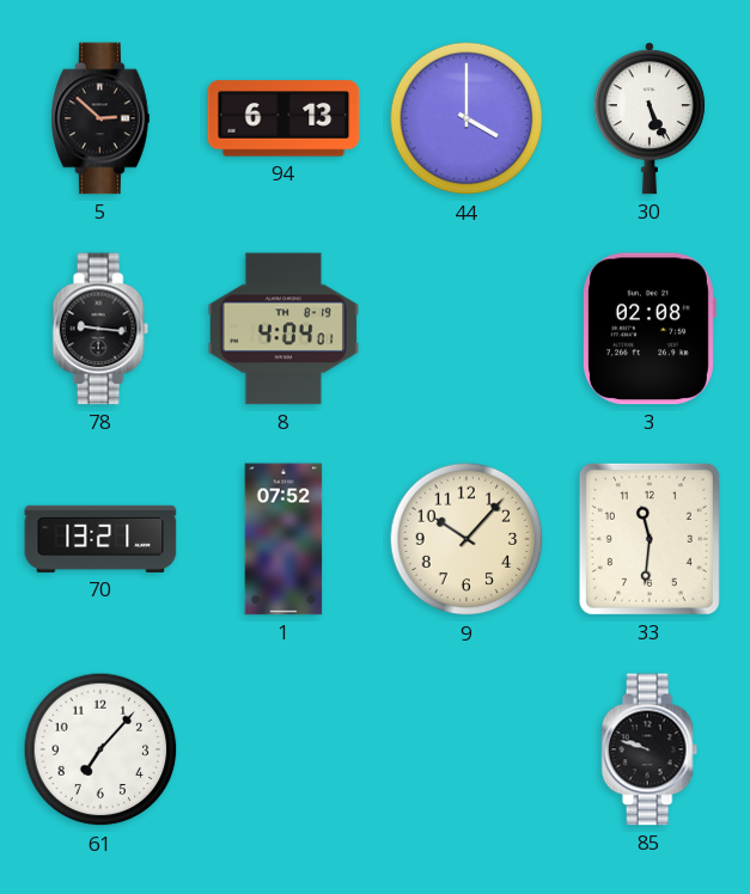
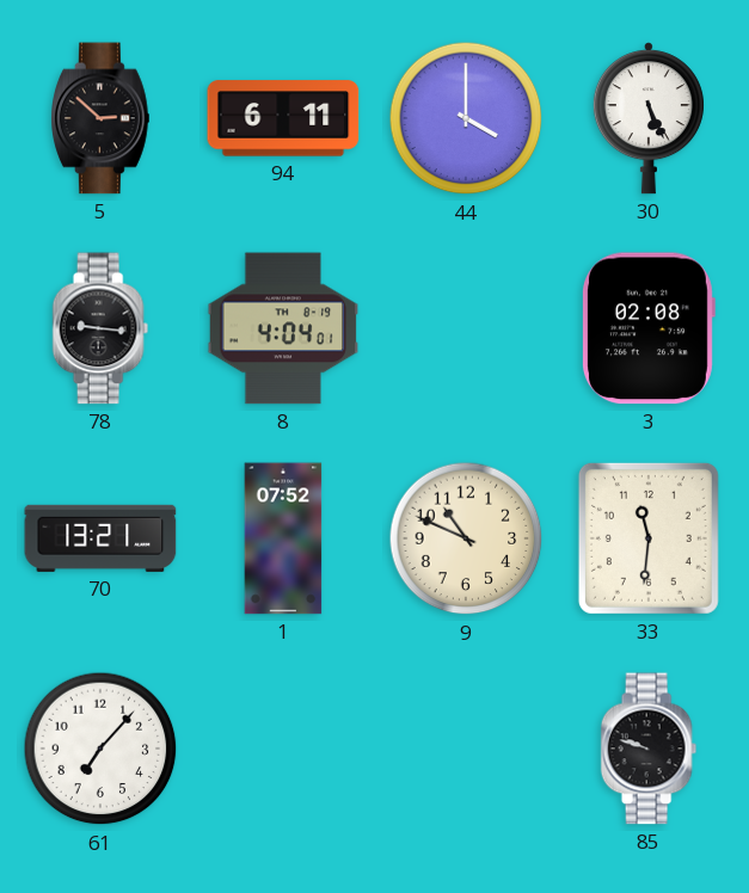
94: 6:13 -> 6:11 (283, 118)
9: 10:07 -> 10:49 (466, 538)
